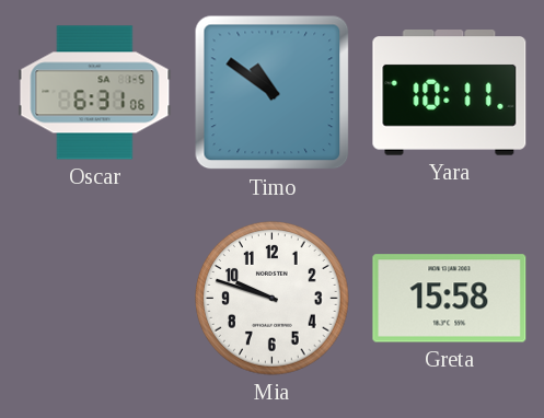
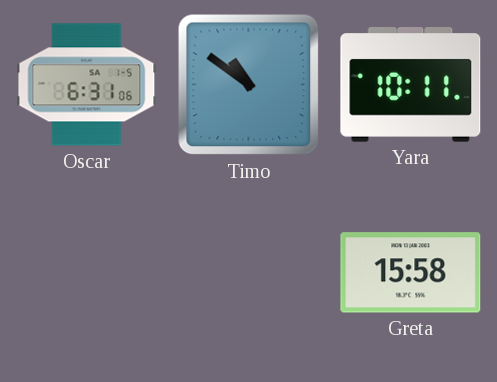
Mia: 9:48 -> none (273, 299)
